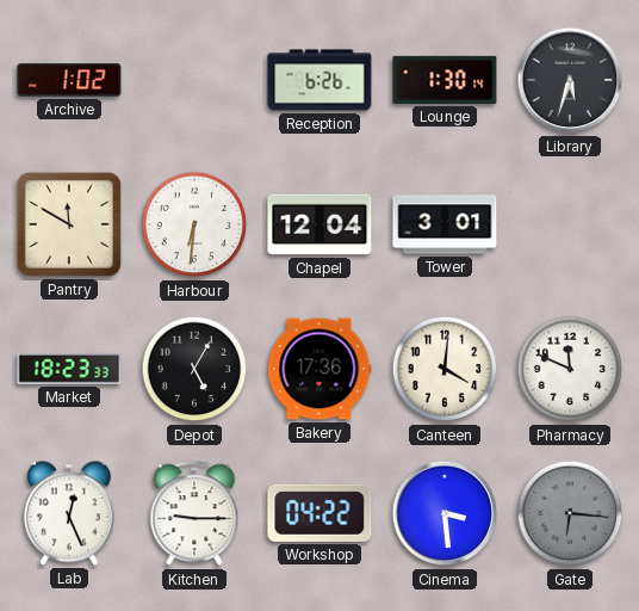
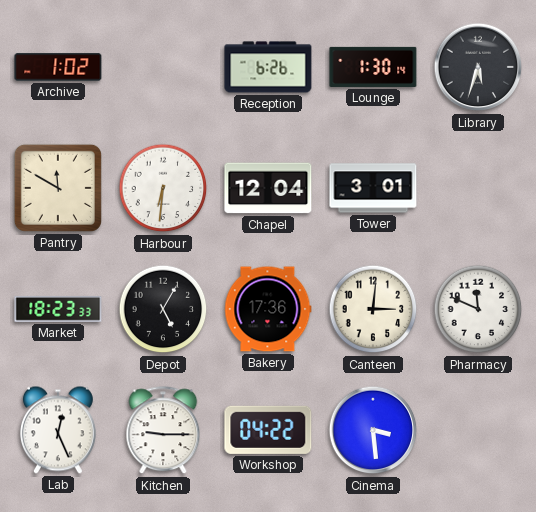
Canteen: 4:01 -> 3:01 (373, 309)
Gate: 6:16 -> none (570, 513)
